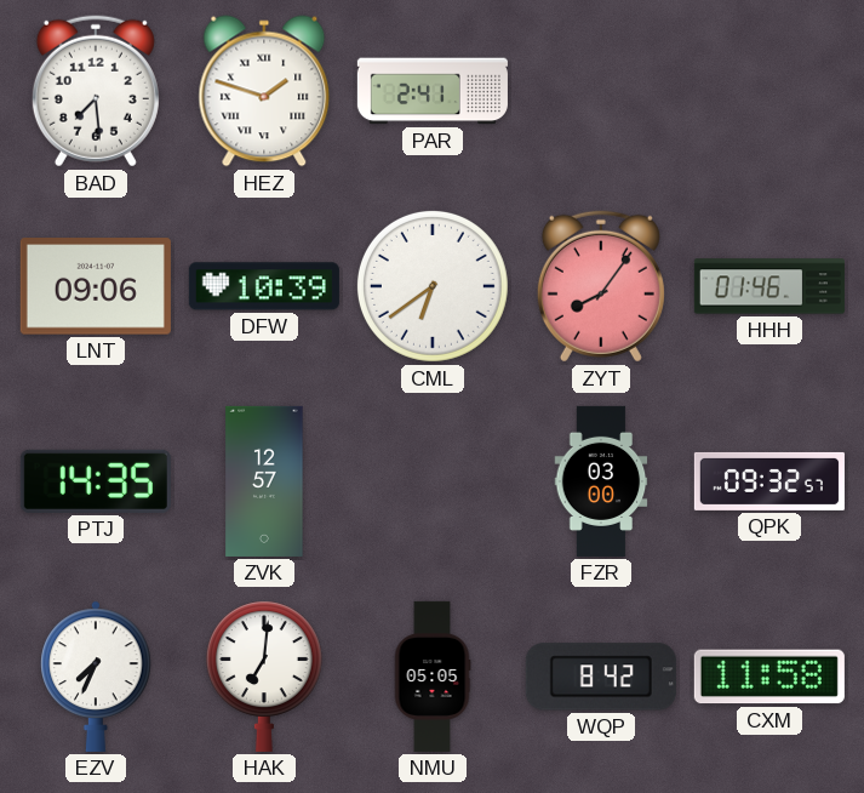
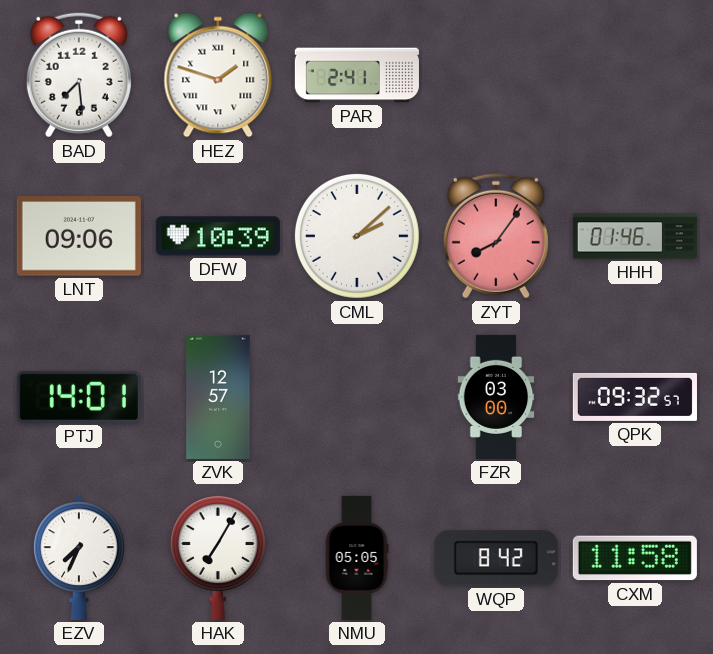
CML: 6:39 -> 2:08 (357, 236)
PTJ: 14:35 -> 14:01 (79, 397)
HAK: 7:01 -> 7:05 (218, 558)
